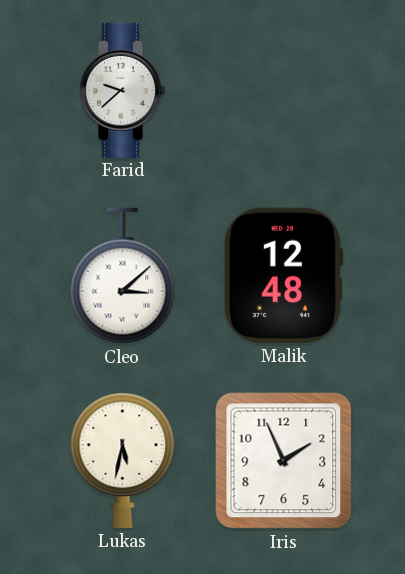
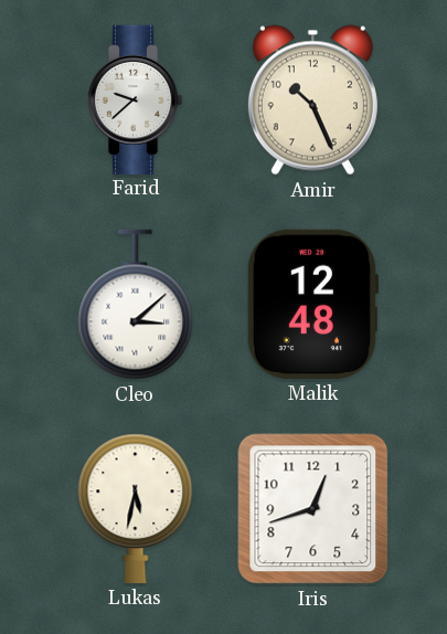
Amir: none -> 10:26 (312, 101)
Iris: 1:56 -> 12:42 (313, 509)
